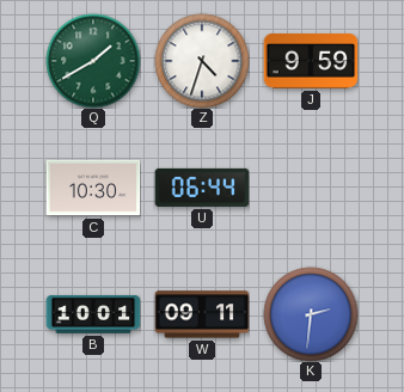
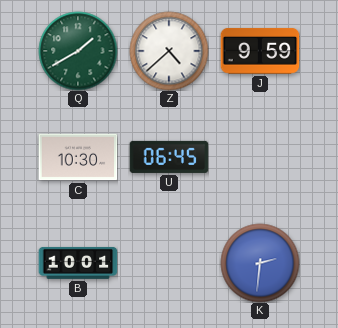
Z: 4:33 -> 4:38 (169, 51)
U: 06:44 -> 06:45 (169, 157)
W: 09:11 -> none (202, 314)
